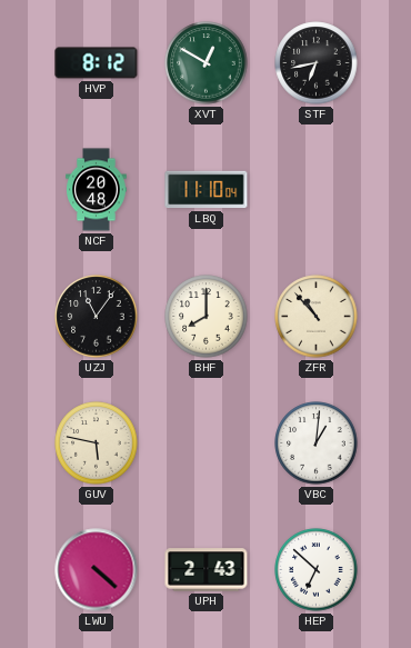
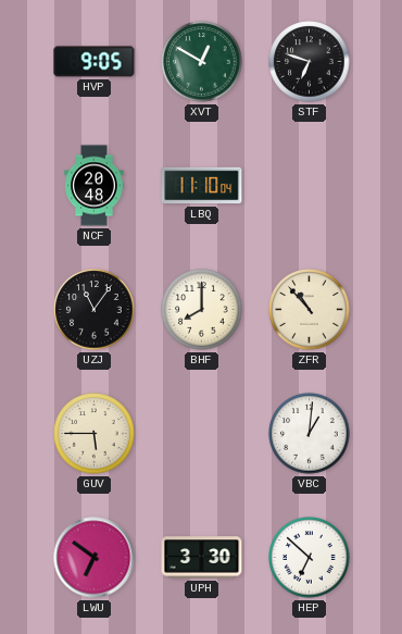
HVP: 8:12 -> 9:05 (95, 62)
STF: 6:43 -> 6:48 (310, 62)
GUV: 5:47 -> 5:45 (95, 434)
LWU: 4:22 -> 6:51 (95, 558)
UPH: 2:43 -> 3:30 (202, 558)
